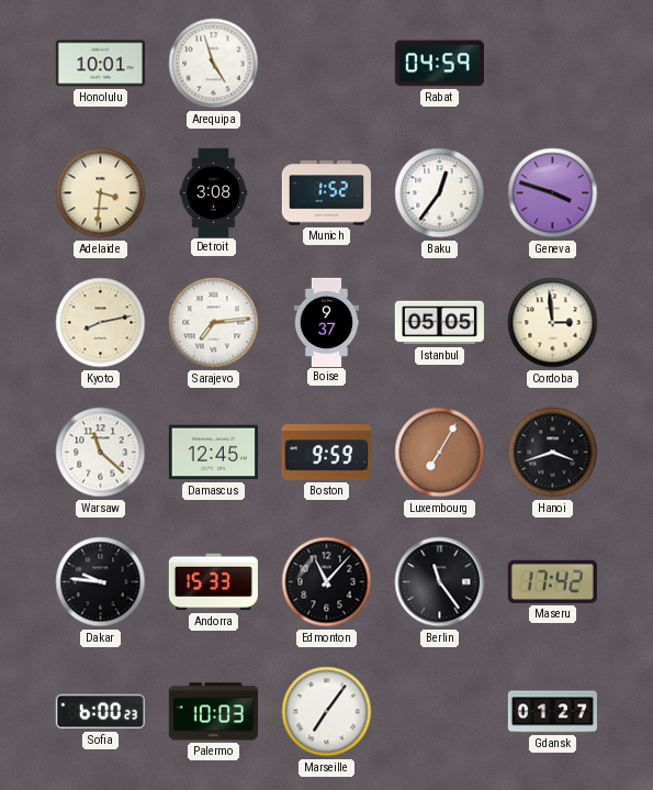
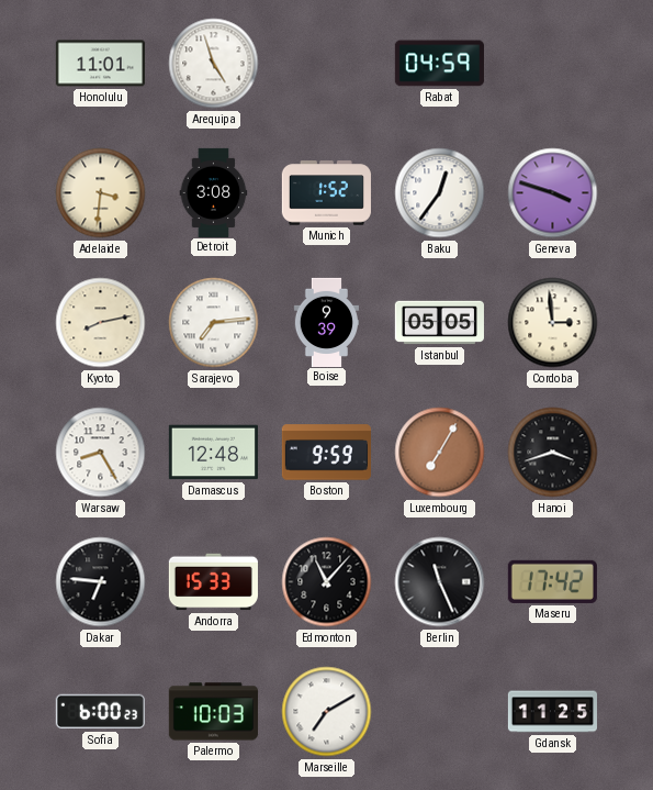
Honolulu: 10:01 -> 11:01 (100, 64)
Boise: 9:37 -> 9:39 (327, 322)
Warsaw: 11:22 -> 8:25 (101, 453)
Damascus: 12:45 -> 12:48 (213, 453)
Dakar: 9:46 -> 6:46 (101, 582)
Berlin: 11:24 -> 11:26 (440, 582)
Marseille: 7:06 -> 7:10 (327, 712)
Gdansk: 01:27 -> 11:25 (552, 712)
